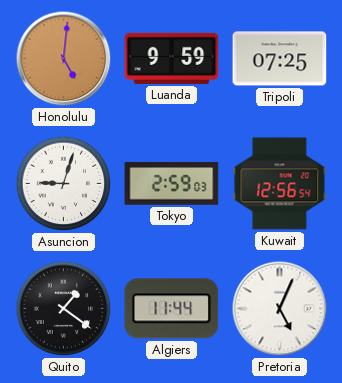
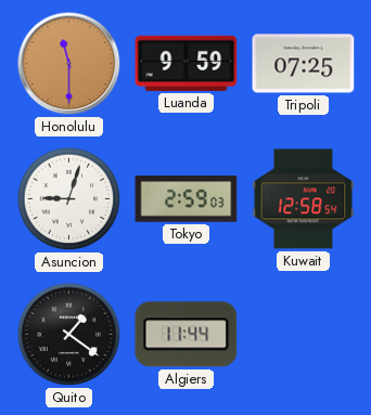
Honolulu: 5:01 -> 11:30 (69, 64)
Kuwait: 12:56 -> 12:58 (304, 199)
Pretoria: 5:04 -> none (280, 309)
